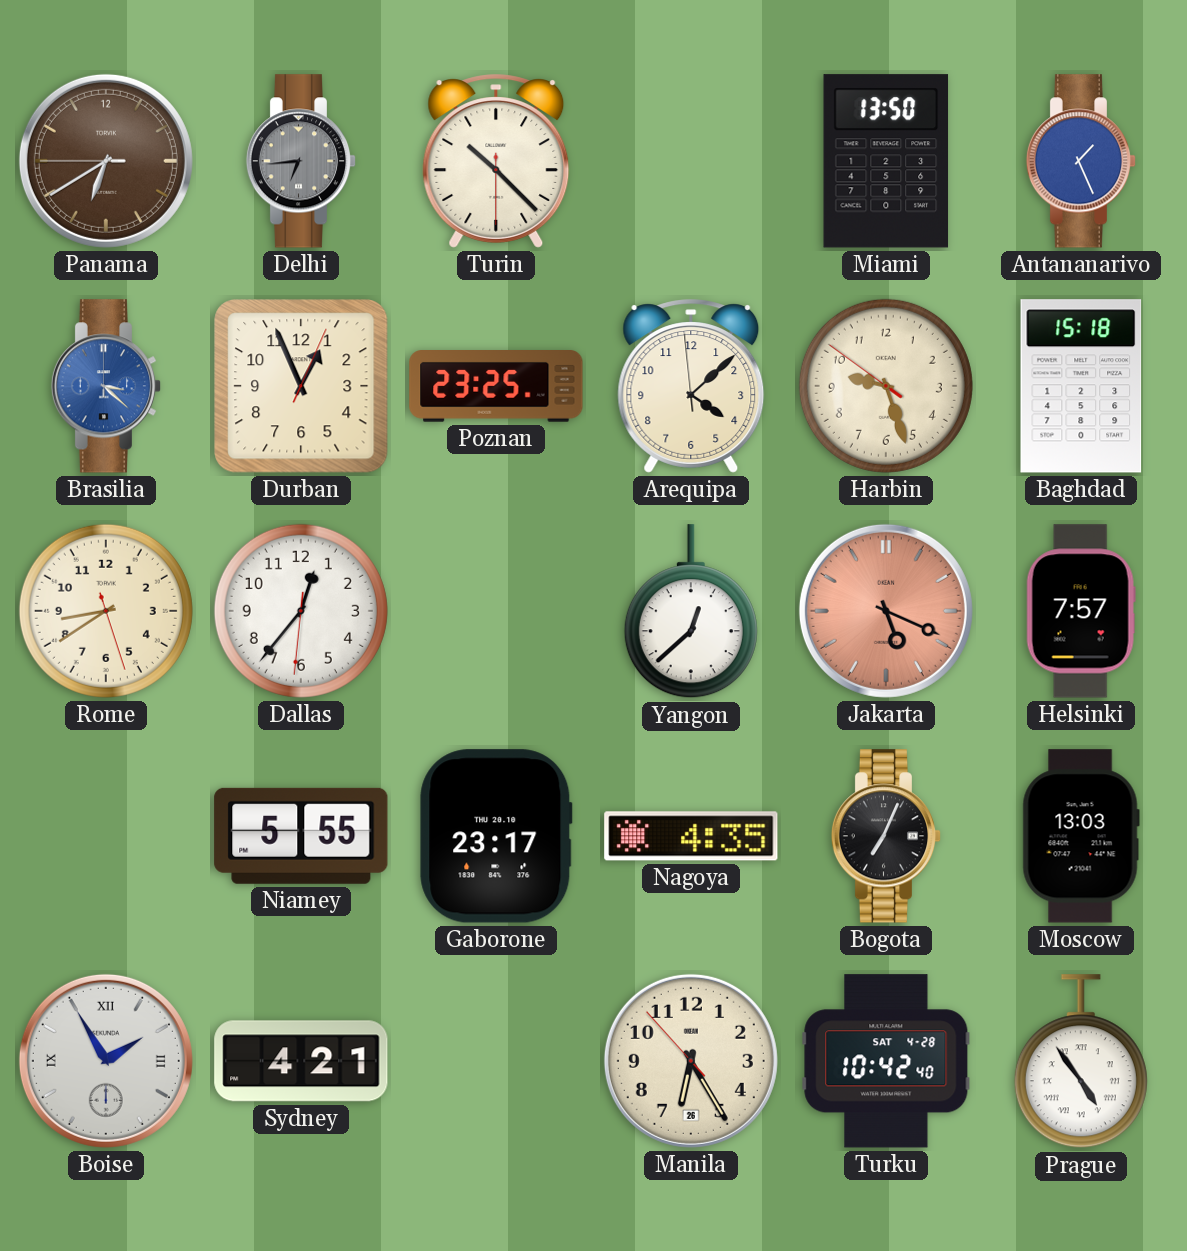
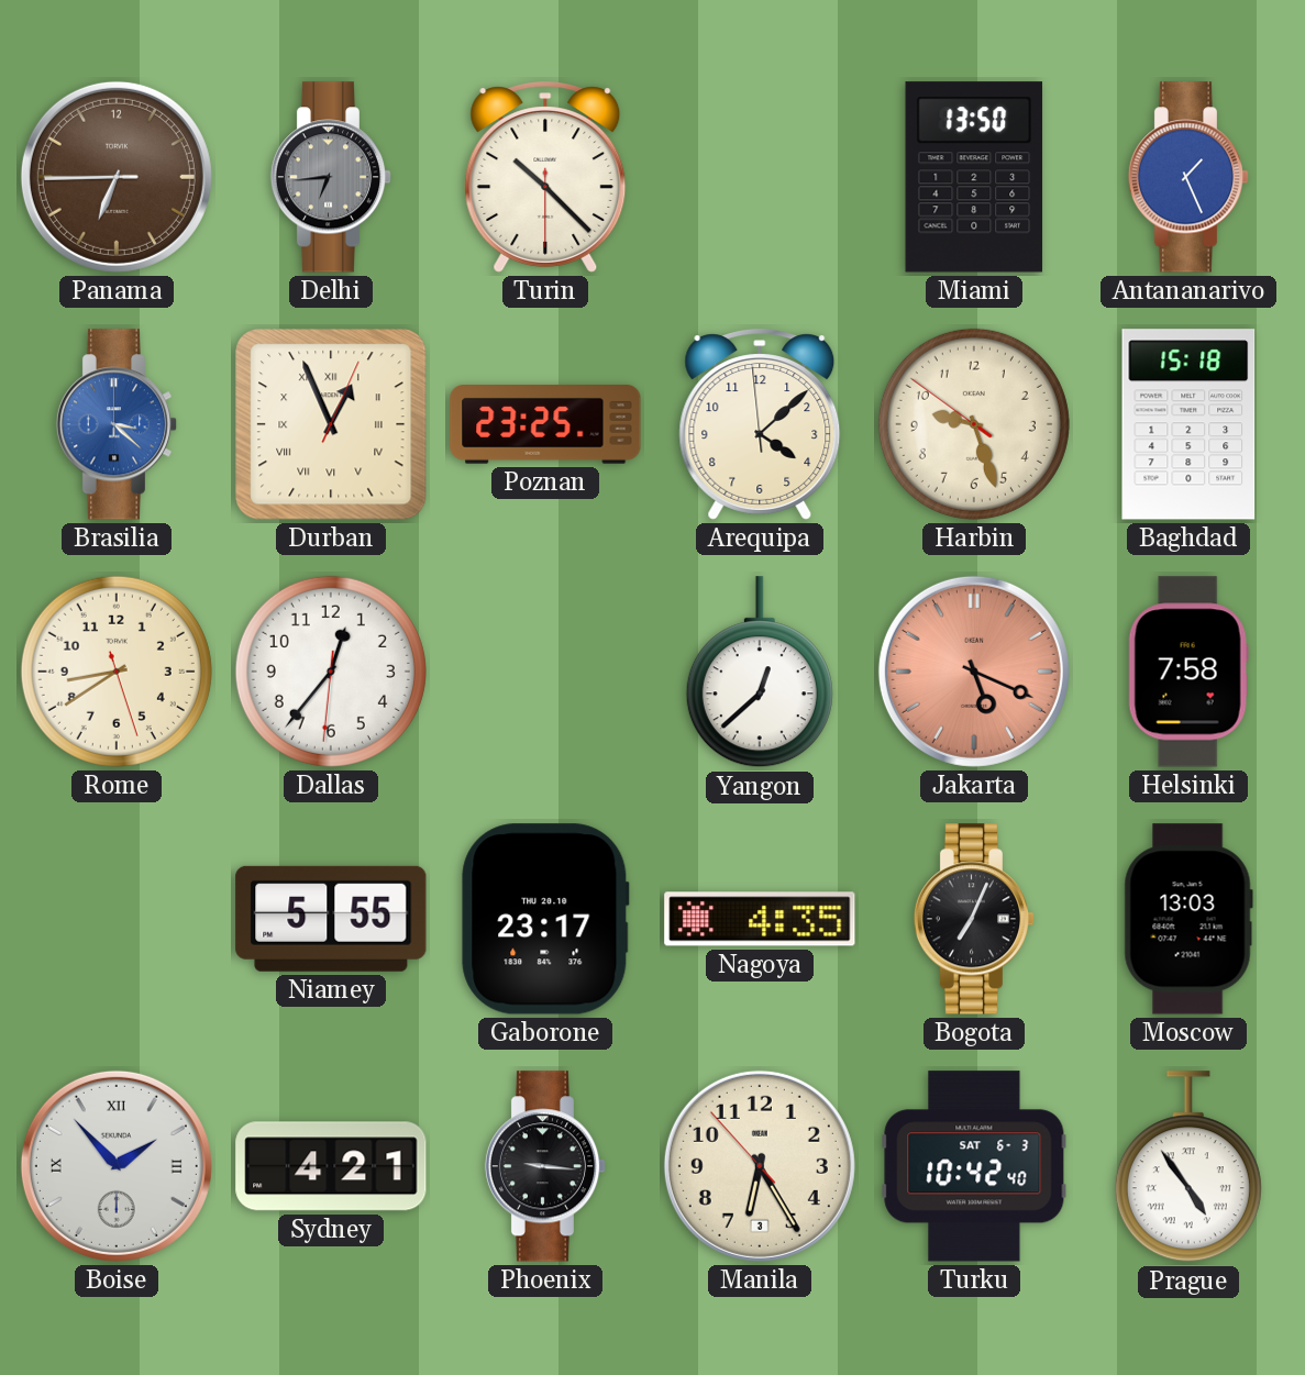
Panama: 6:39 -> 6:44 (117, 177)
Durban numerals: Arabic -> Roman (331, 424)
Helsinki: 7:57 -> 7:58 (1188, 672)
Boise: 1:55 -> 1:53 (117, 1166)
Phoenix: none -> 9:16 (545, 1166)
Manila date: 26 -> 3 (760, 1166)
Turku date: SAT 4-28 -> SAT 6-3 (974, 1166)
